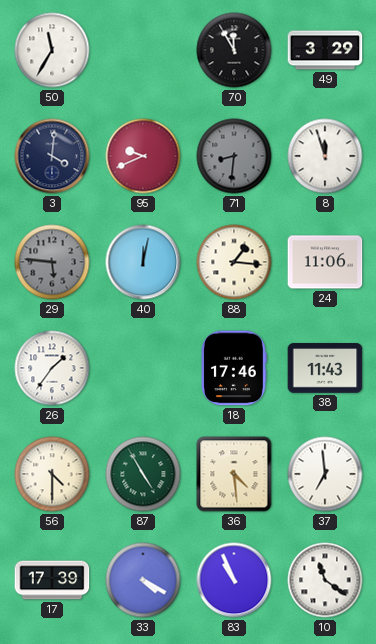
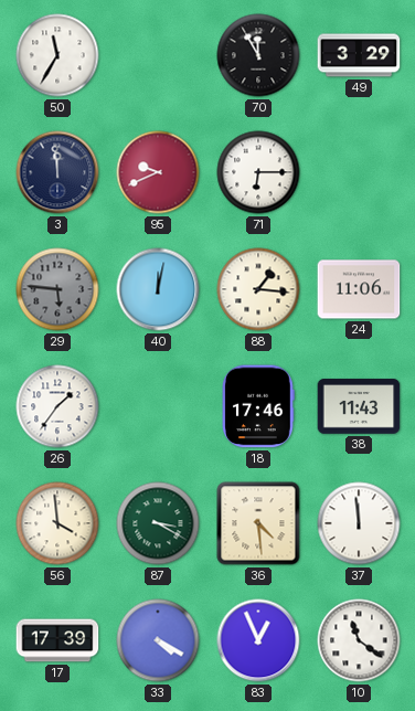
3: 4:01 -> 11:59 (57, 172)
71: 8:31 -> 6:15 (258, 172)
71 dial: grey -> white (258, 172)
8: 11:57 -> none (325, 156)
56: 4:30 -> 3:59 (57, 523)
87: 4:55 -> 3:20 (158, 523)
37: 6:59 -> 11:59 (359, 523)
83: 10:56 -> 12:56 (258, 640)
